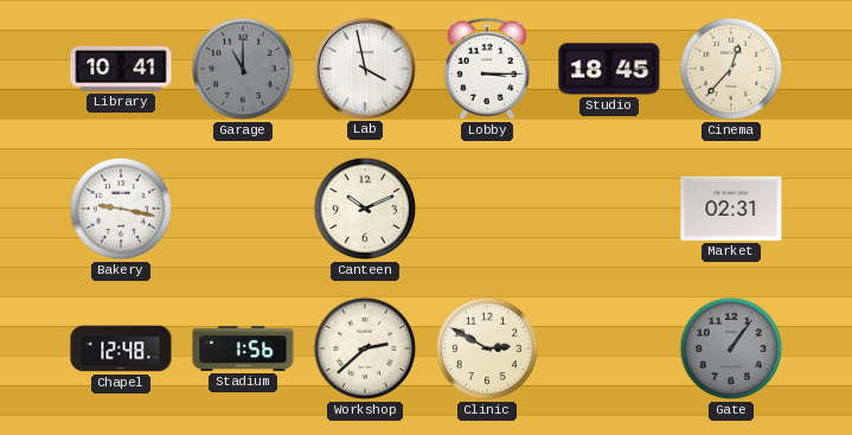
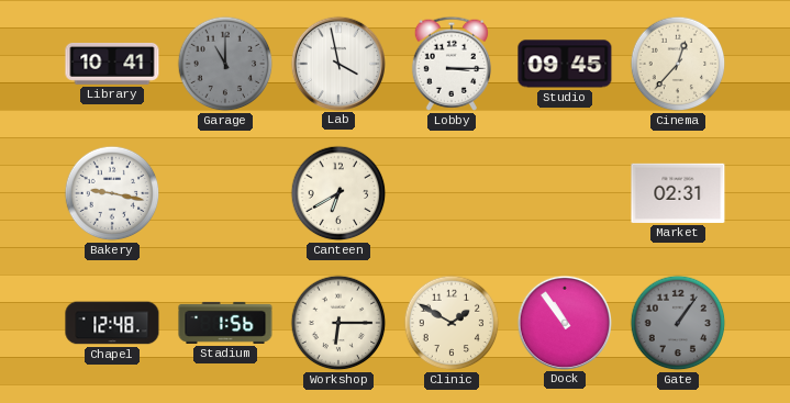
Studio: 18:45 -> 09:45 (565, 64)
Canteen: 10:11 -> 6:40 (338, 193)
Workshop: 2:38 -> 6:15 (338, 323)
Clinic: 2:50 -> 1:50 (452, 323)
Dock: none -> 10:54 (564, 322)
